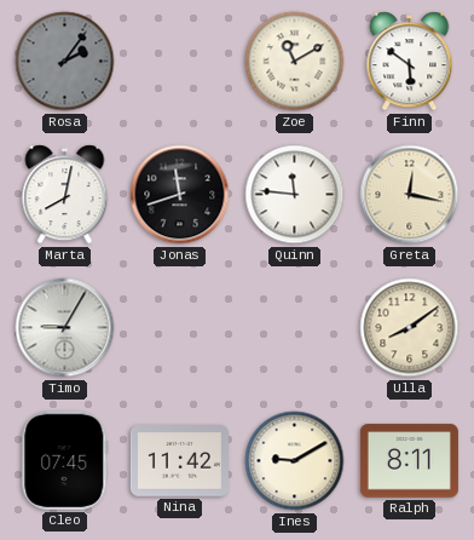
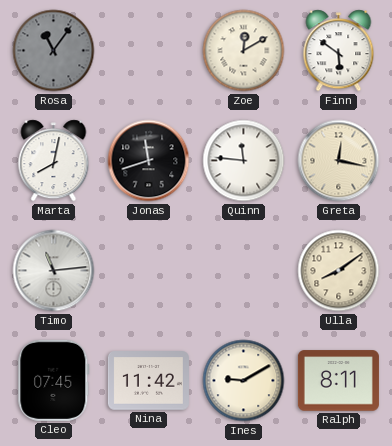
Rosa: 2:06 -> 11:06 (54, 51)
Zoe: 11:10 -> 12:10 (244, 51)
Timo: 9:05 -> 11:14 (54, 271)
